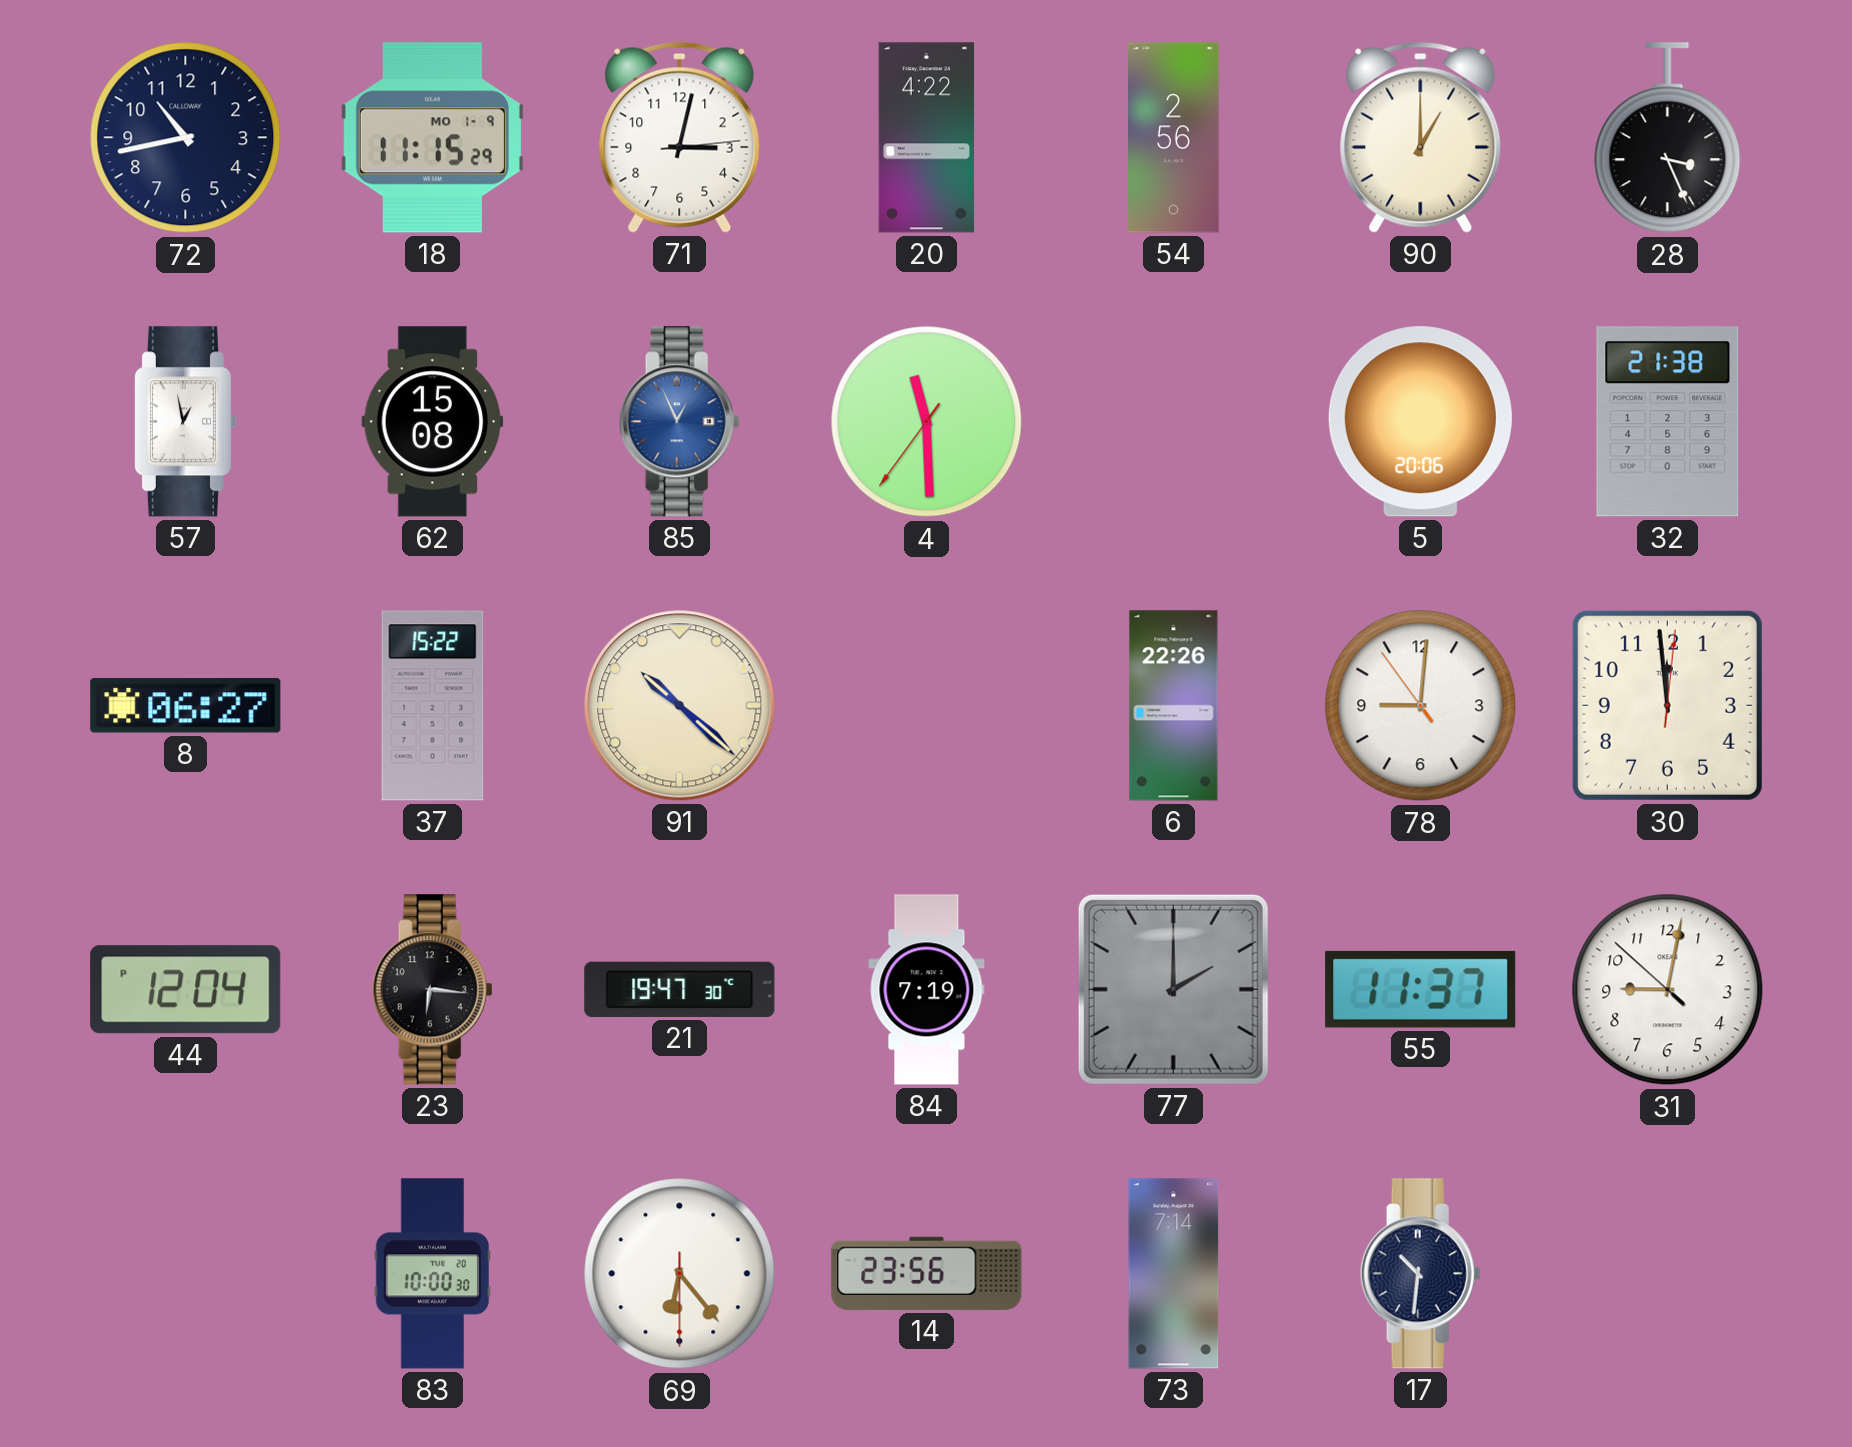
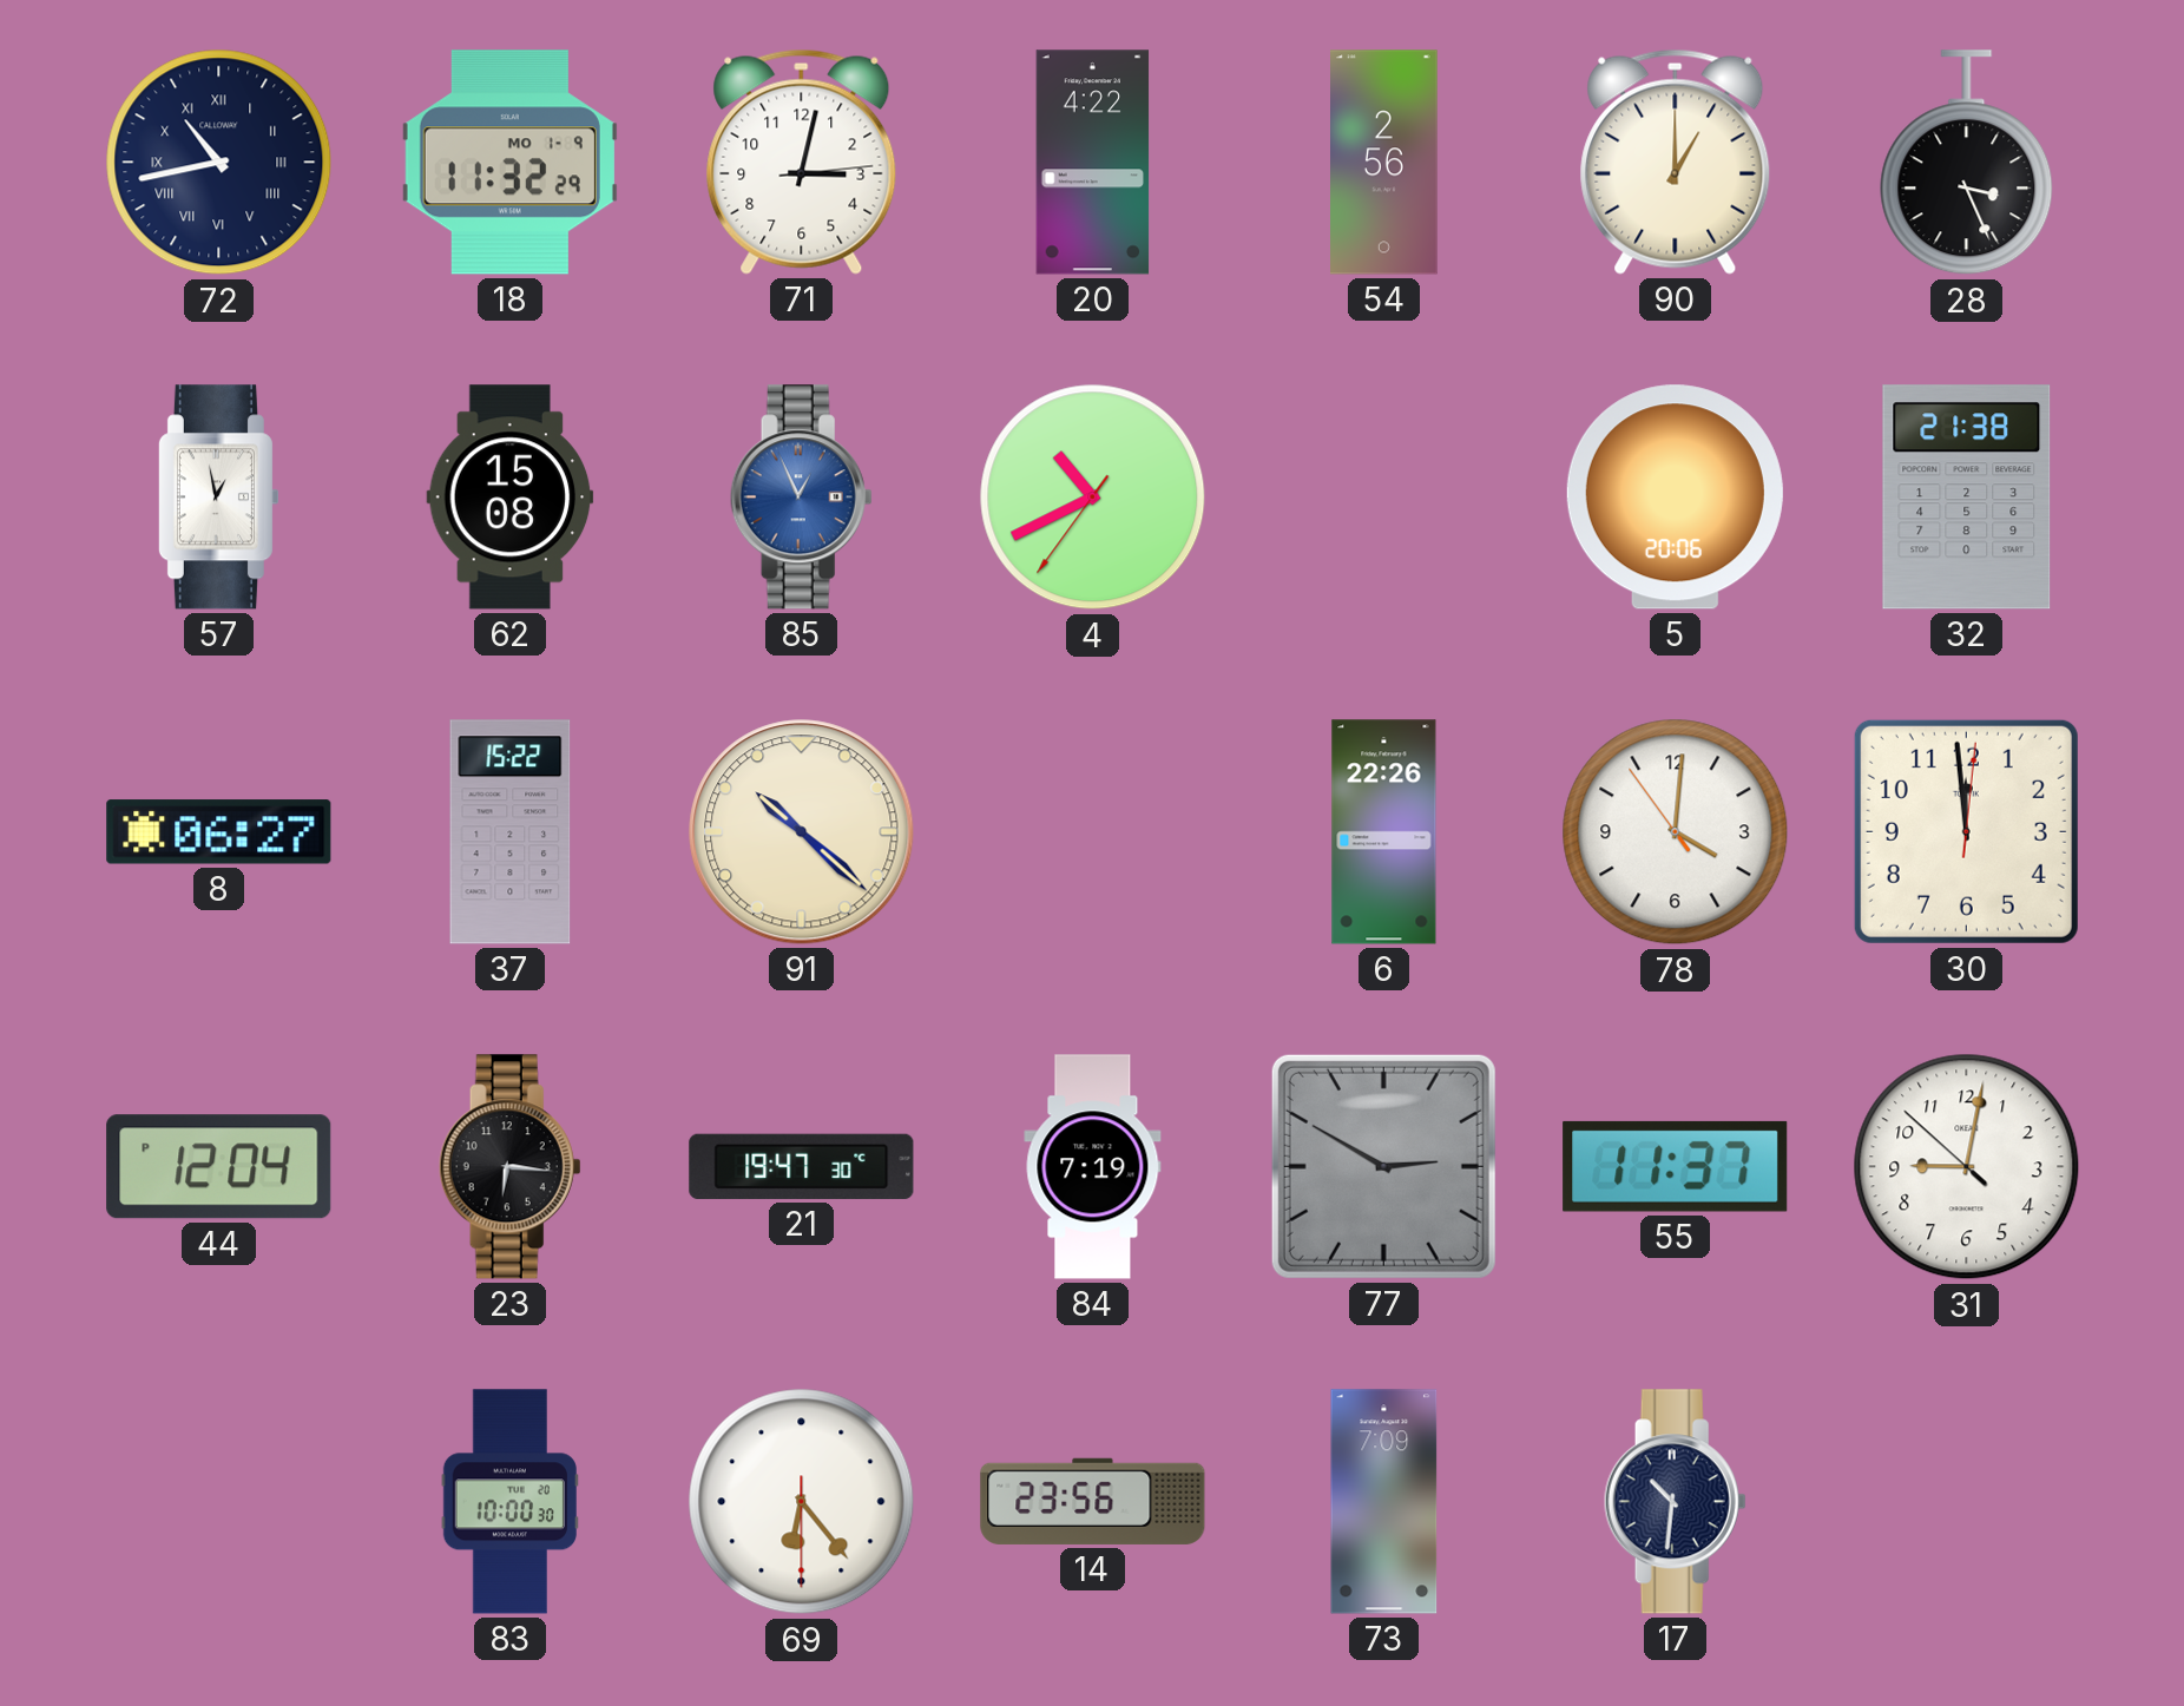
72 numerals: Arabic -> Roman (219, 163)
18: 11:15 -> 11:32 (509, 163)
4: 11:29 -> 10:40 (1093, 498)
78: 9:00 -> 4:00 (1676, 832)
77: 2:00 -> 2:50 (1383, 1166)
73: 7:14 -> 7:09 (1384, 1502)
